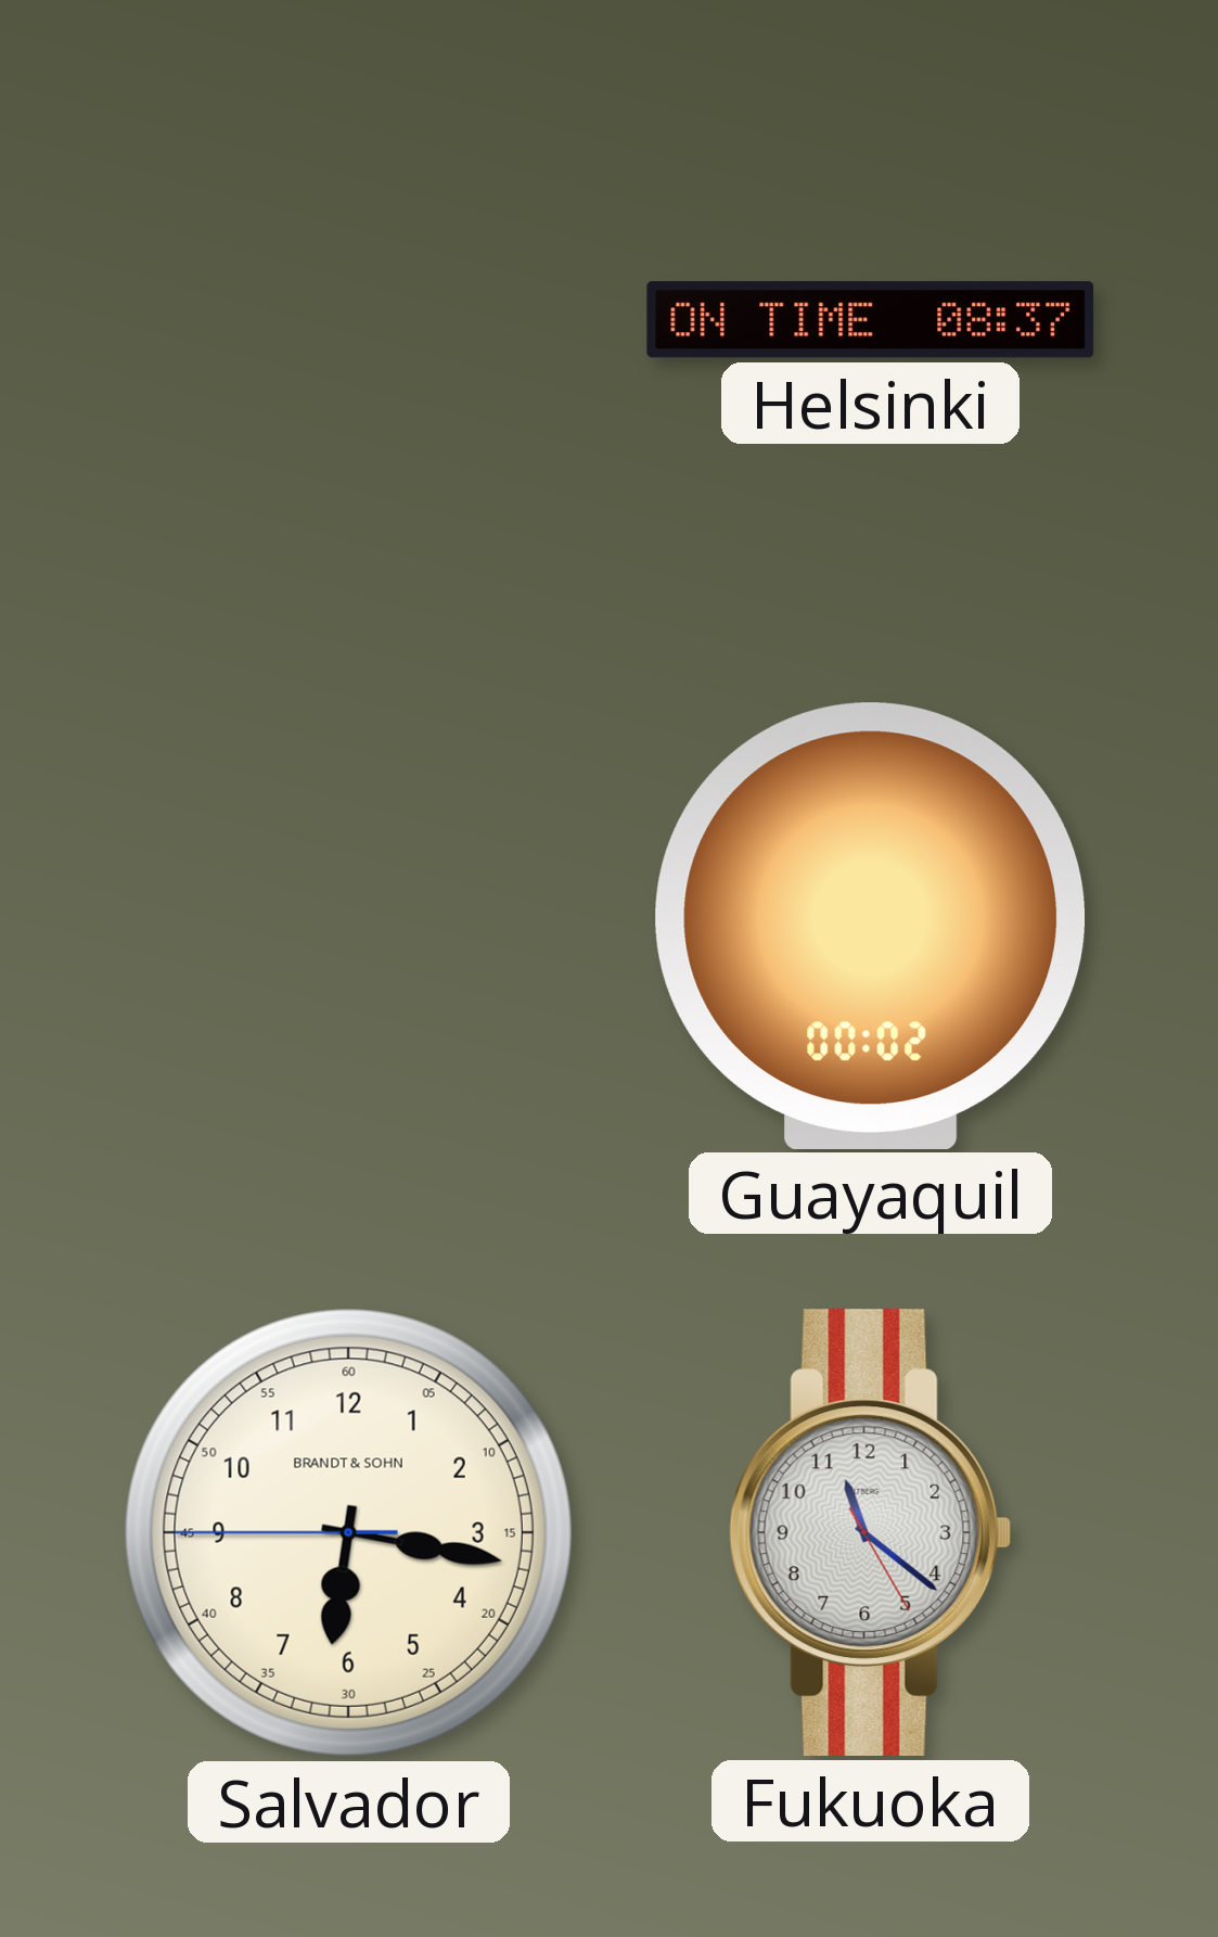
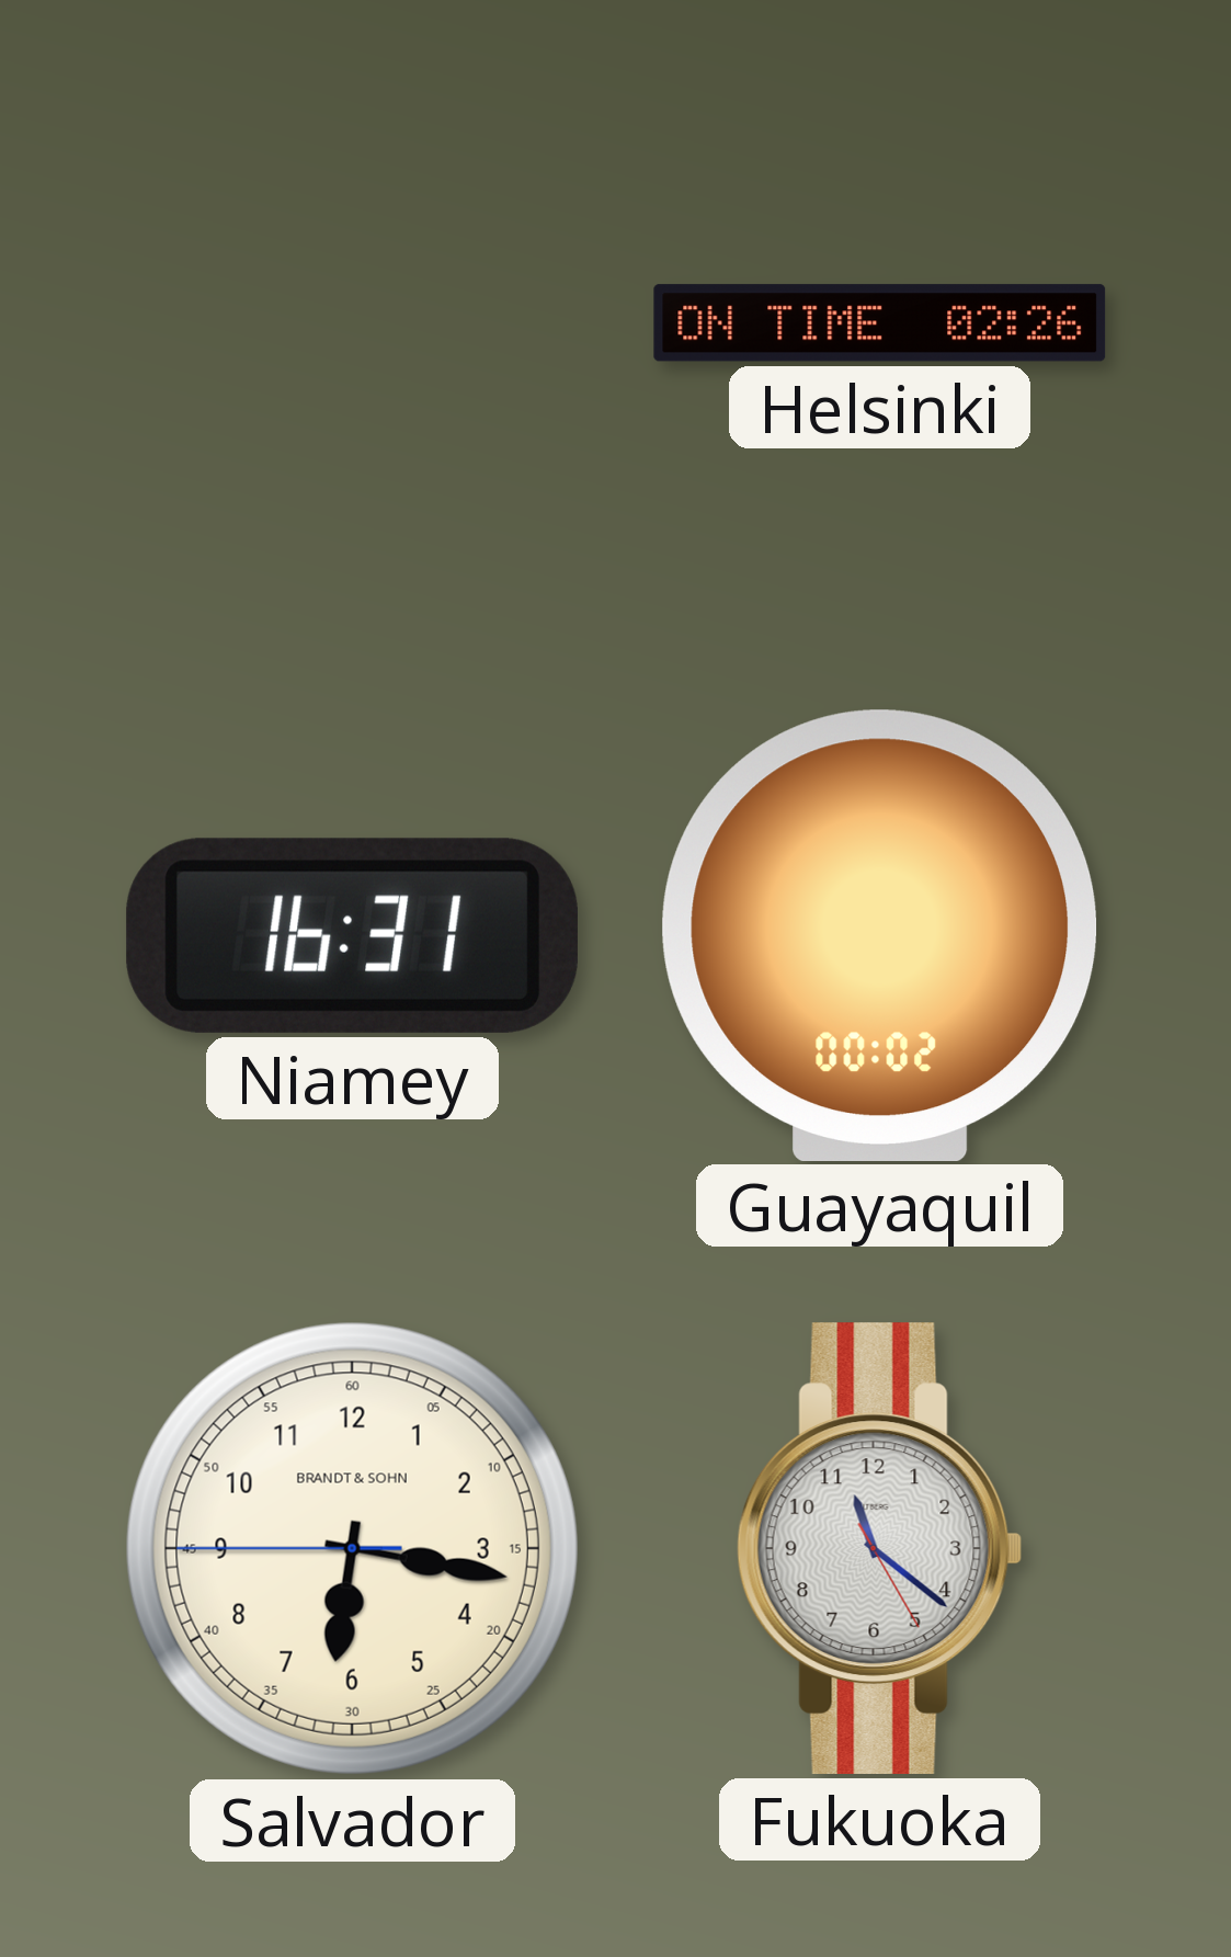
Helsinki: 08:37 -> 02:26 (880, 323)
Niamey: none -> 16:31 (352, 935)
